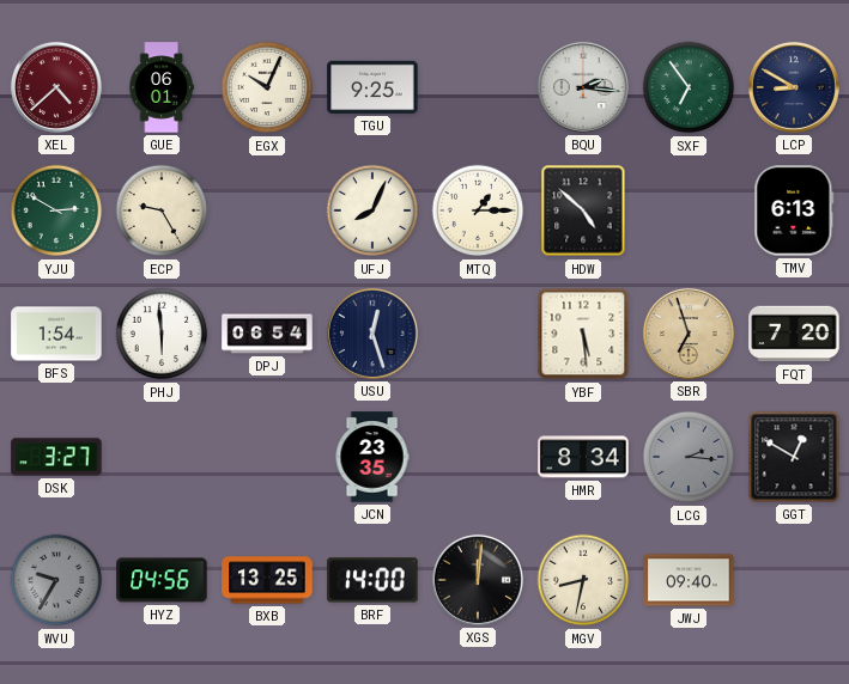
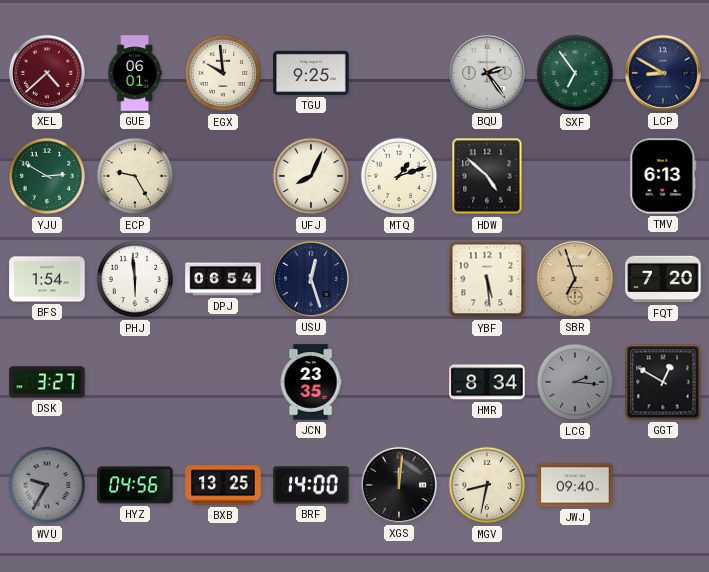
EGX: 10:04 -> 9:59 (223, 73)
BQU: 2:16 -> 2:24 (487, 73)
MTQ: 1:15 -> 1:12 (399, 176)
